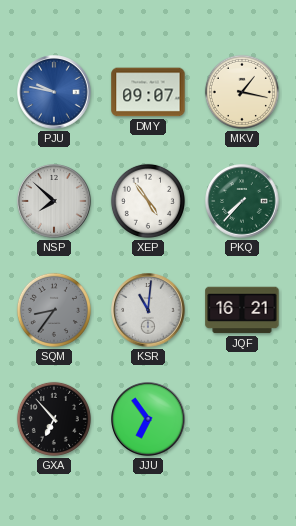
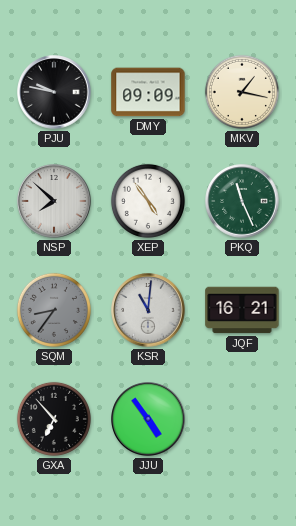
PJU dial: blue -> black (54, 92)
DMY: 09:07 -> 09:09 (148, 92)
PKQ: 7:37 -> 11:26 (242, 201)
JJU: 6:54 -> 4:54 (148, 419)
